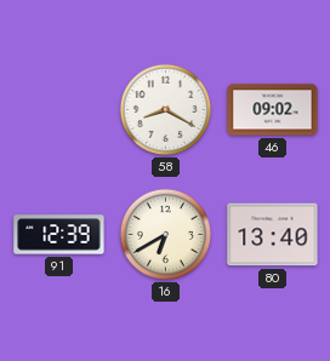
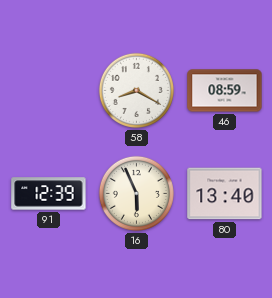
46: 09:02 -> 08:59 (225, 91)
16: 6:40 -> 5:56 (136, 193)
